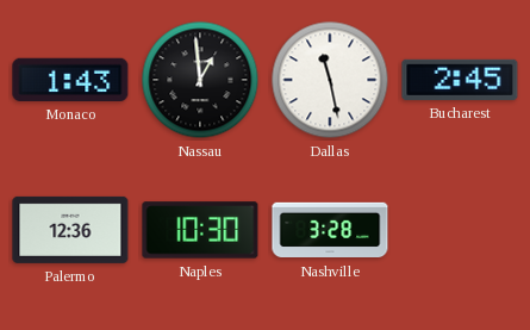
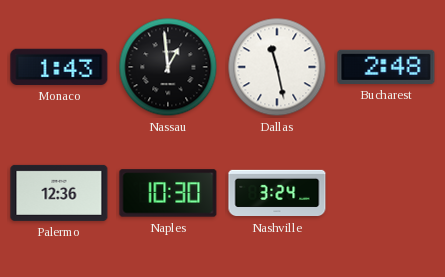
Bucharest: 2:45 -> 2:48 (386, 67)
Nashville: 3:28 -> 3:24 (277, 193)
